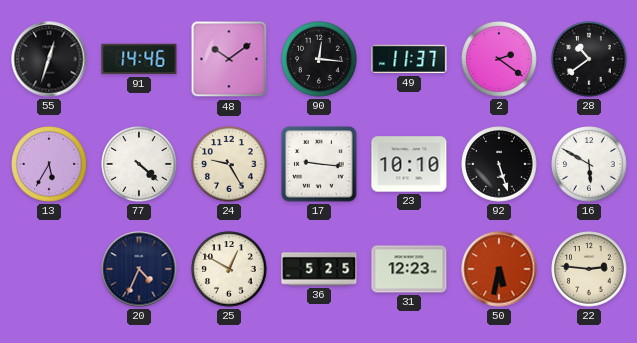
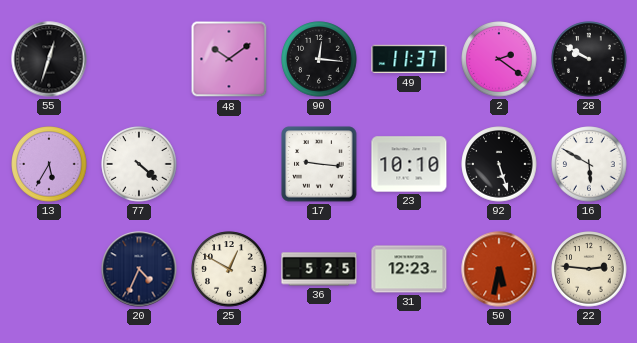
91: 14:46 -> none (139, 59)
28: 10:39 -> 9:50 (589, 59)
24: 9:25 -> none (229, 164)
